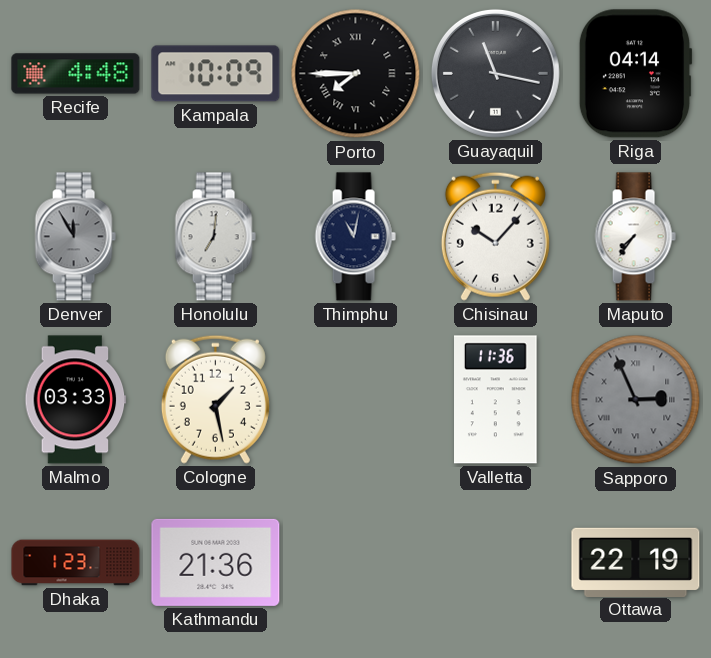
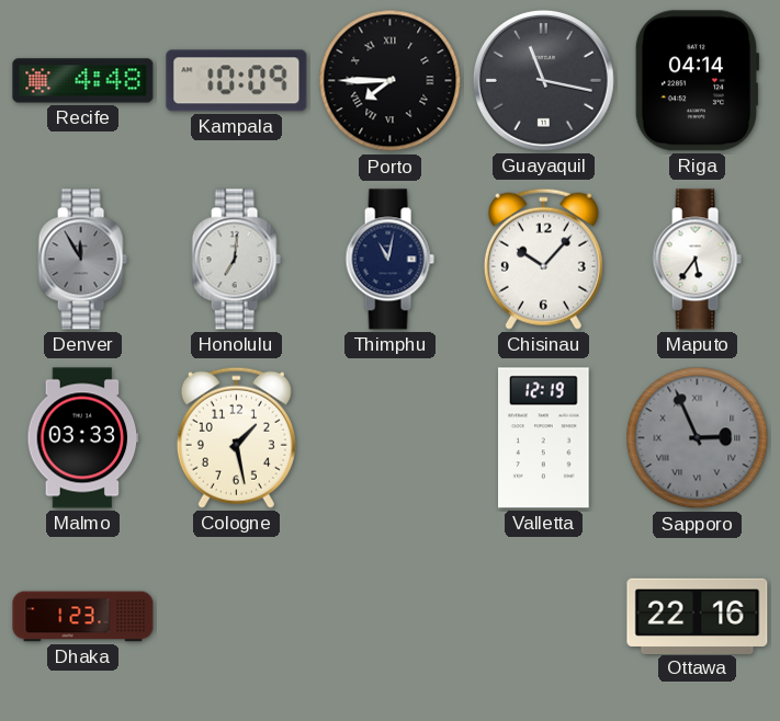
Maputo: 7:36 -> 5:36 (697, 260)
Valletta: 11:36 -> 12:19 (544, 438)
Kathmandu: 21:36 -> none (216, 562)
Ottawa: 22:19 -> 22:16 (698, 616)
